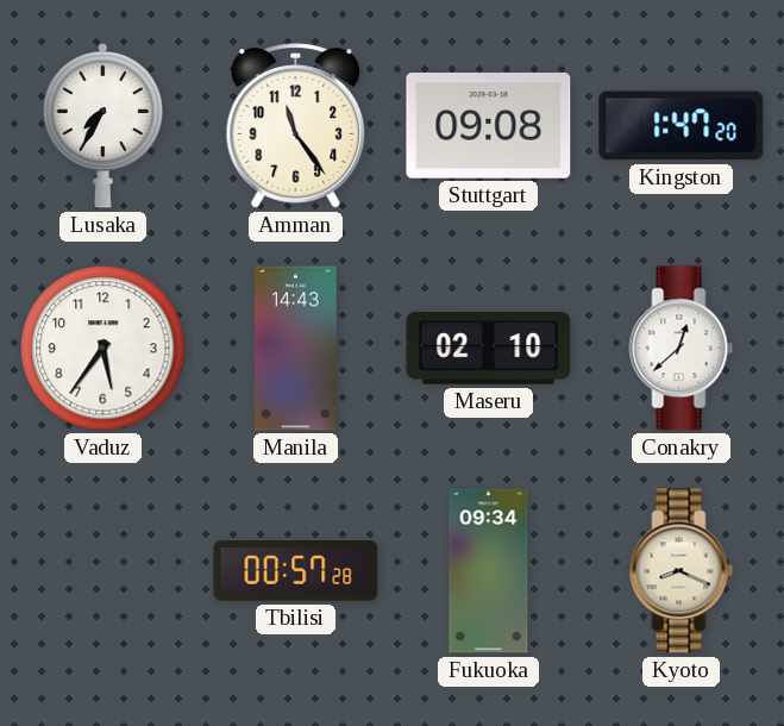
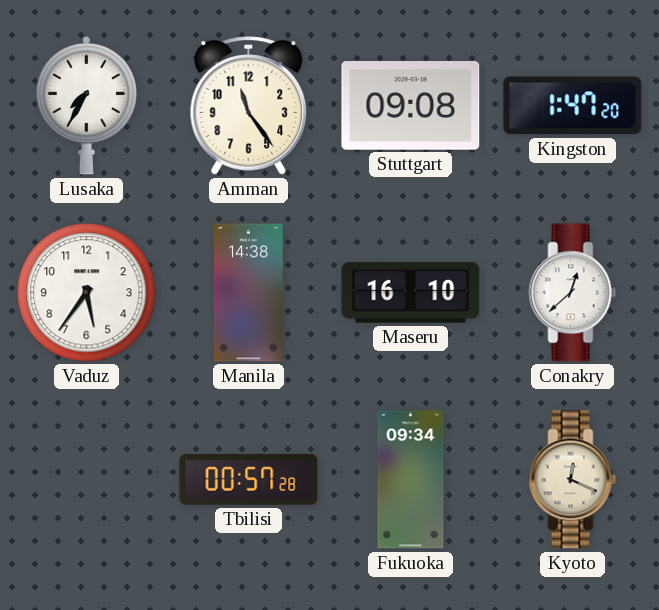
Manila: 14:43 -> 14:38 (249, 293)
Maseru: 02:10 -> 16:10 (411, 293)
Kyoto: 8:19 -> 12:19 (573, 480)
